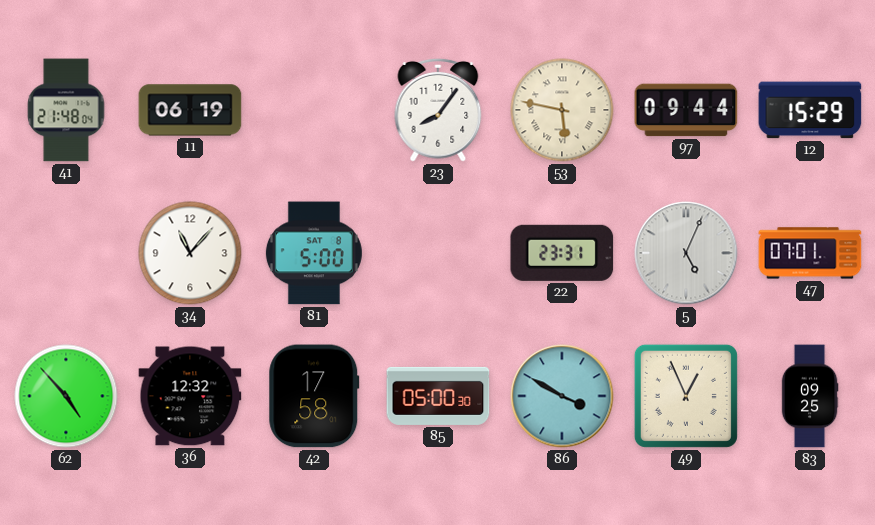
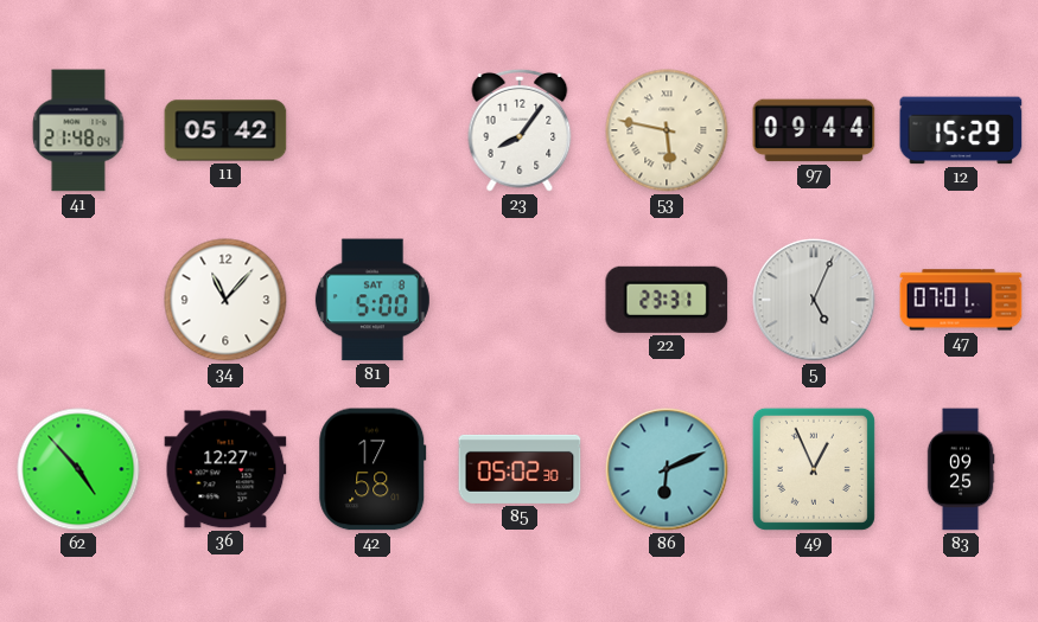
11: 06:19 -> 05:42 (225, 130)
36: 12:32 -> 12:27 (225, 469)
85: 05:00 -> 05:02 (520, 469)
86: 3:50 -> 6:11 (667, 469)
